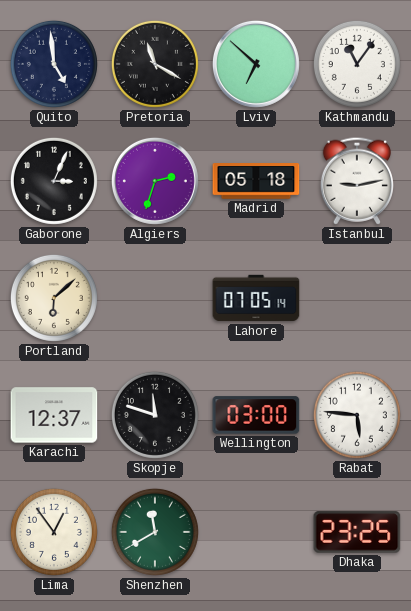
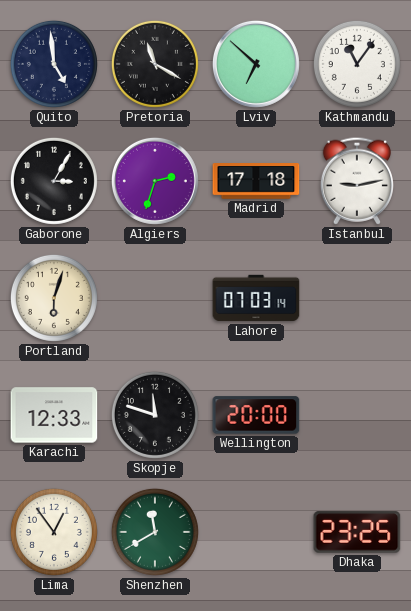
Gaborone: 3:04 -> 3:05 (54, 181)
Madrid: 05:18 -> 17:18 (256, 182)
Portland: 6:08 -> 6:03 (54, 298)
Lahore: 07:05 -> 07:03 (256, 298)
Karachi: 12:37 -> 12:33 (54, 415)
Wellington: 03:00 -> 20:00 (256, 415)
Rabat: 5:46 -> none (357, 415)
